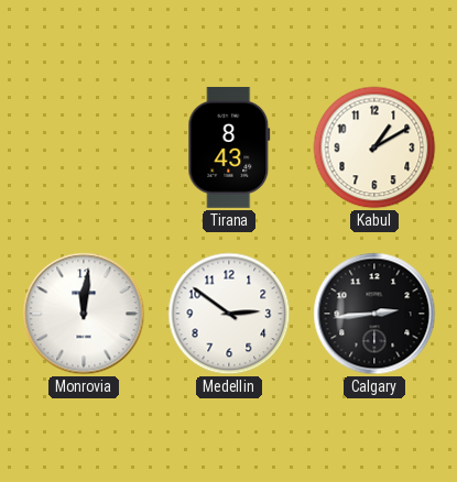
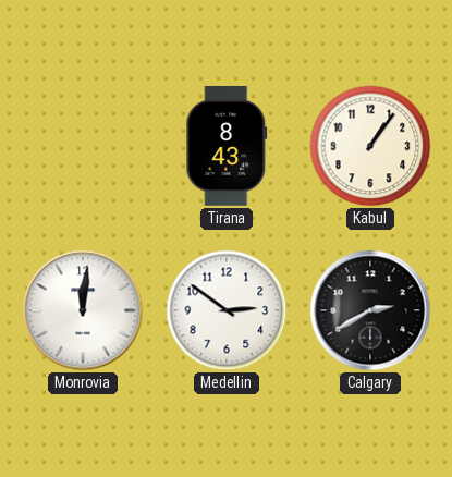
Kabul: 1:10 -> 1:06 (370, 146)
Calgary: 2:44 -> 2:40 (370, 310)
